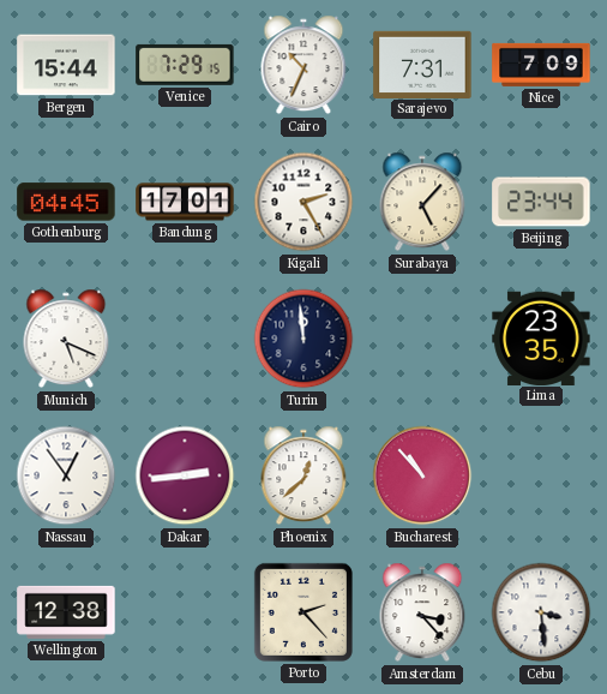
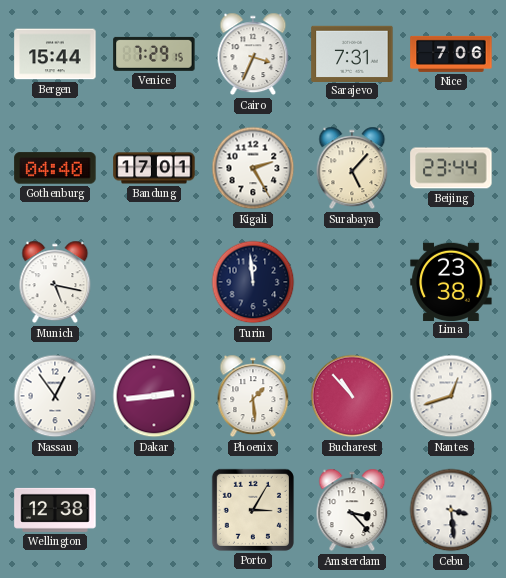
Cairo: 10:34 -> 3:34 (253, 54)
Nice: 7:09 -> 7:06 (451, 54)
Gothenburg: 04:45 -> 04:40 (55, 168)
Munich: 5:19 -> 5:17 (55, 282)
Lima: 23:35 -> 23:38 (451, 281)
Phoenix: 12:38 -> 1:29 (253, 396)
Nantes: none -> 12:42 (451, 396)
Porto: 2:23 -> 3:05 (253, 510)
